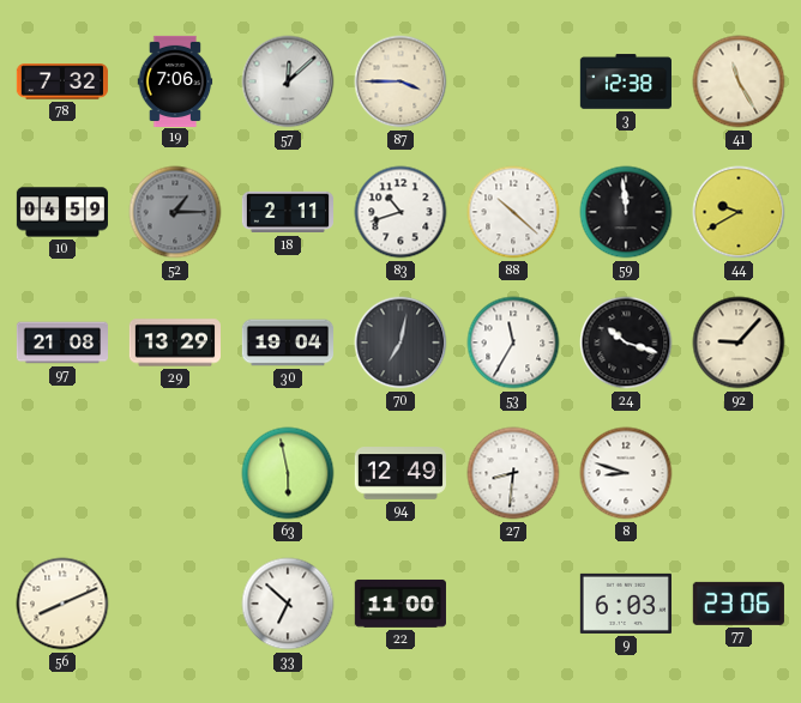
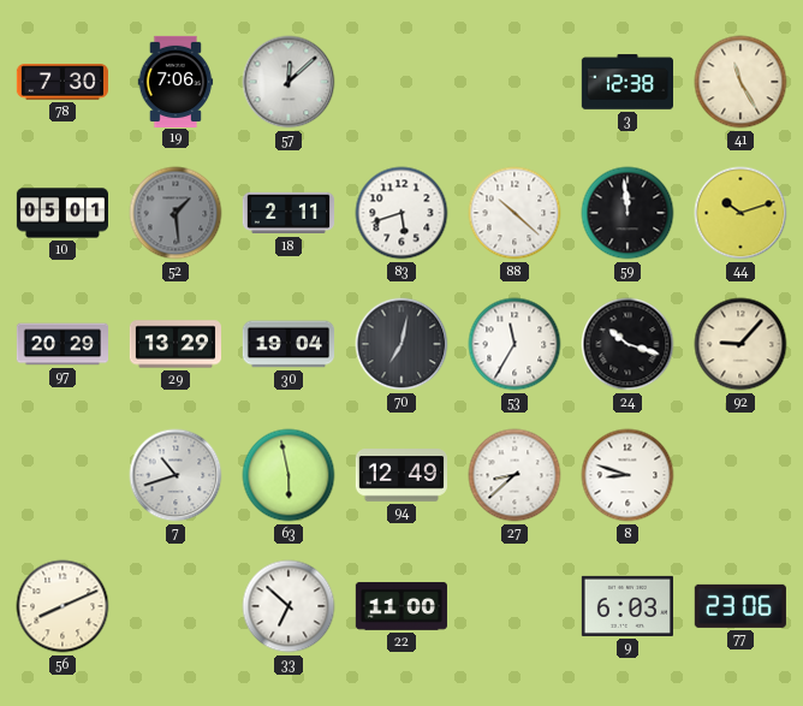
78: 7:32 -> 7:30 (61, 82)
87: 3:45 -> none (401, 81)
10: 04:59 -> 05:01 (61, 213)
52: 1:15 -> 1:29 (176, 213)
83: 10:42 -> 5:42 (401, 213)
44: 9:40 -> 10:12 (740, 213)
97: 21:08 -> 20:29 (61, 344)
7: none -> 10:42 (176, 475)
27: 8:31 -> 8:38 (514, 475)
